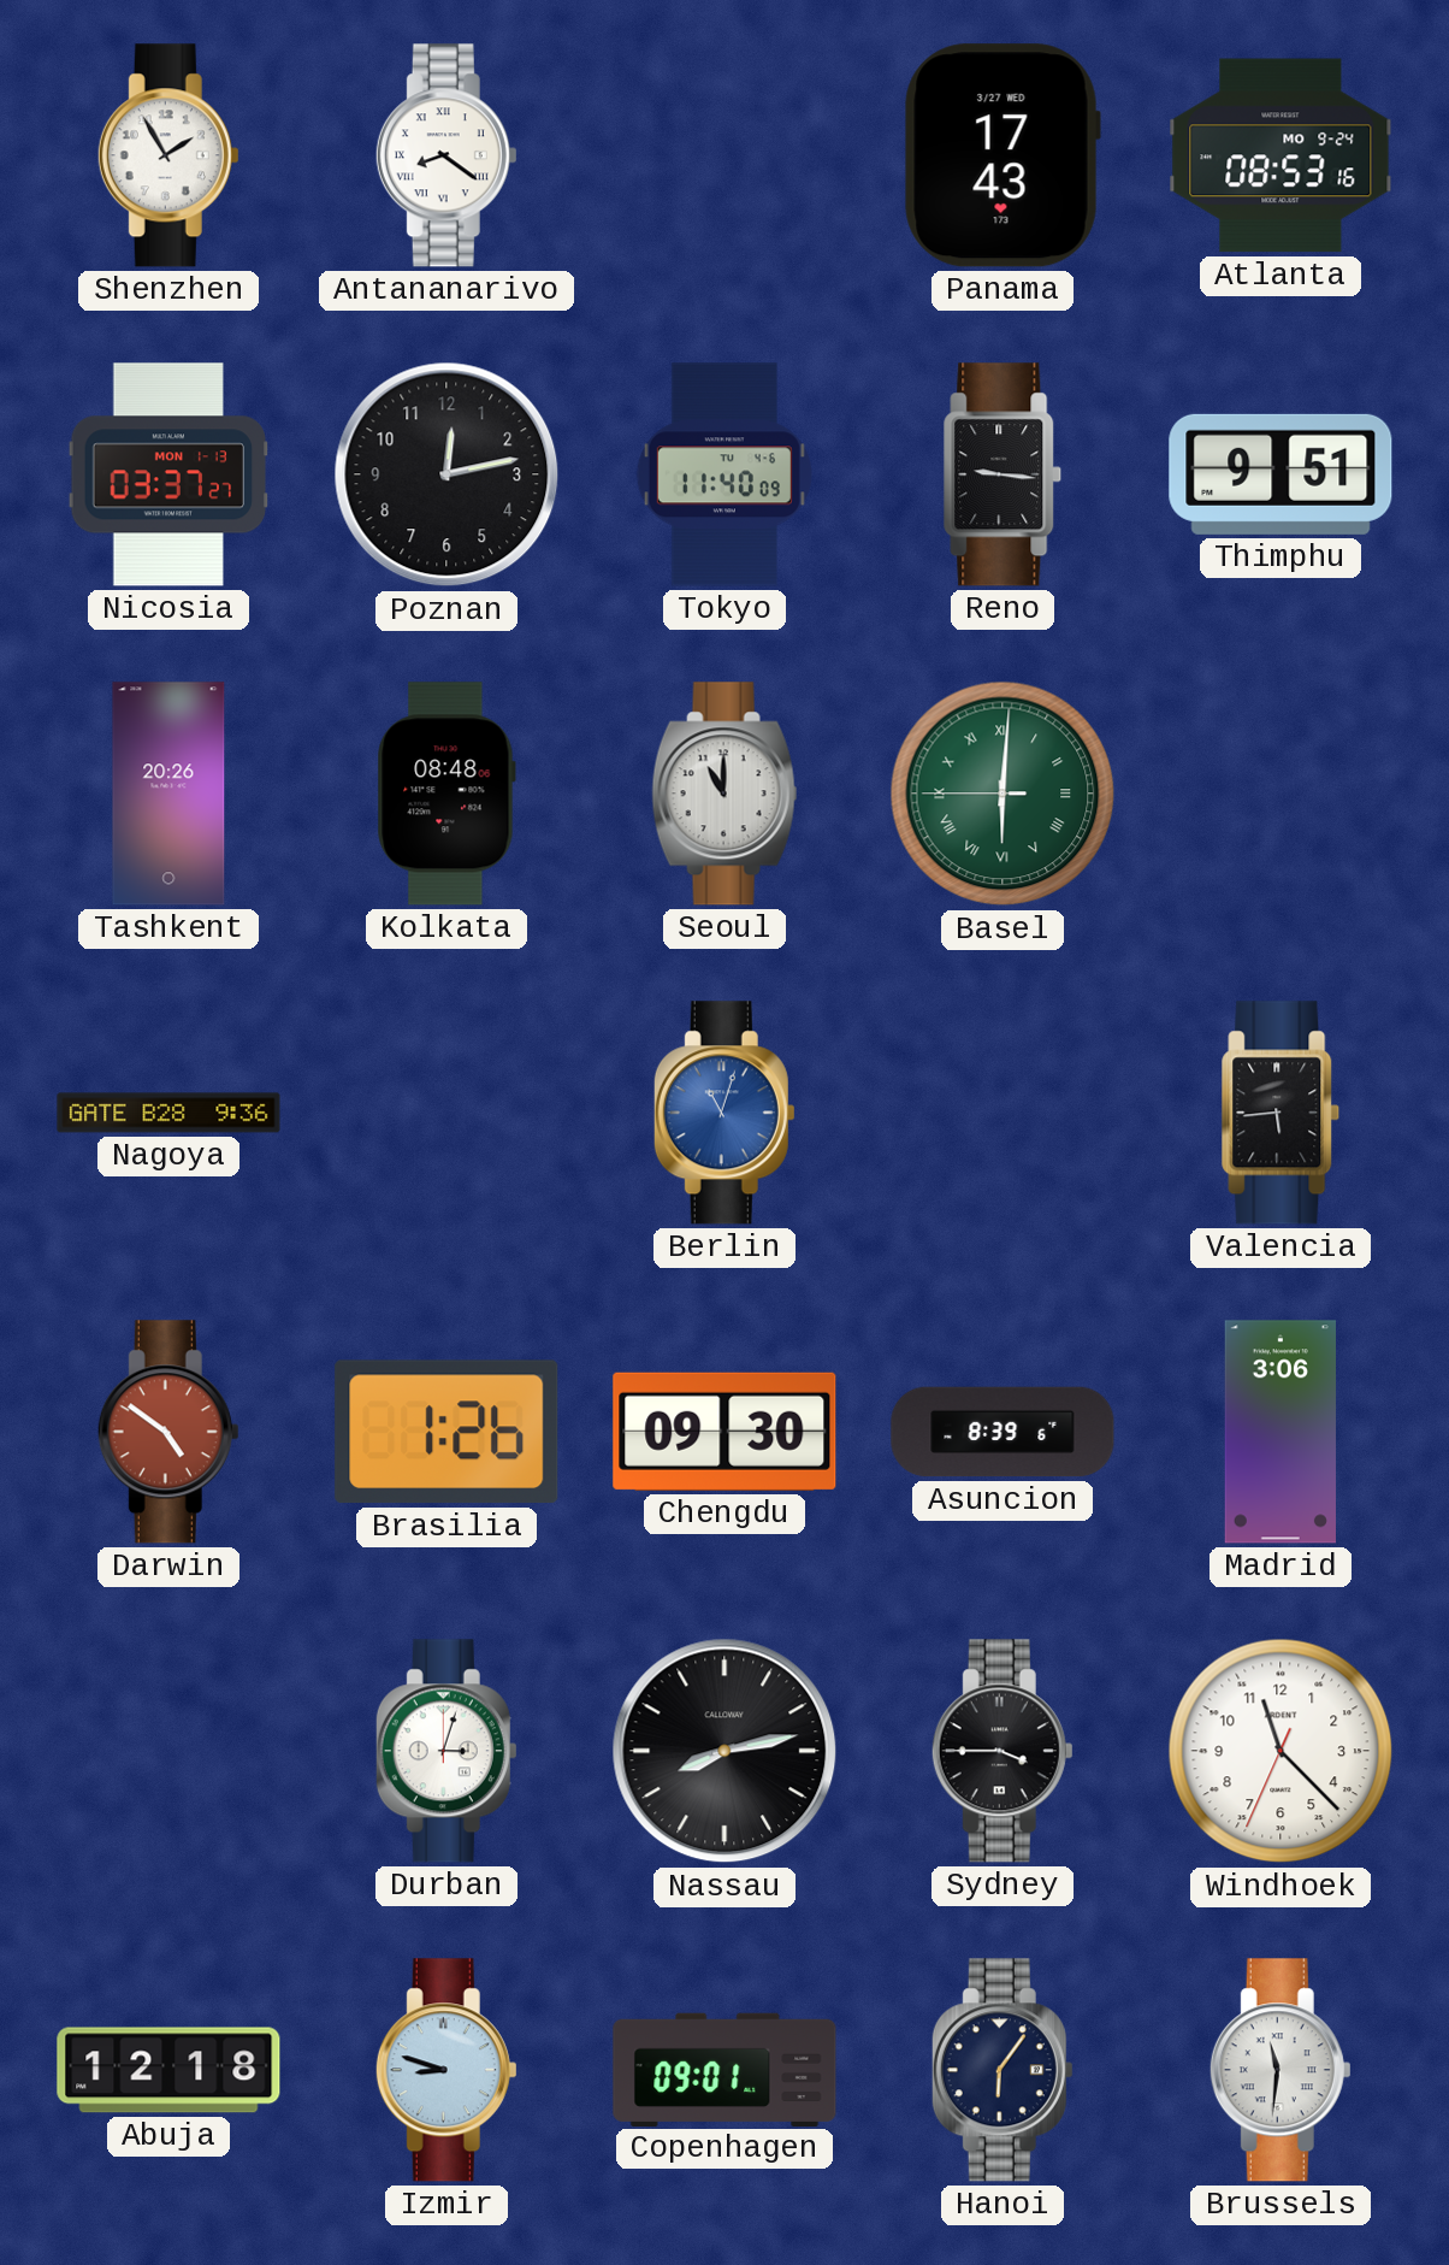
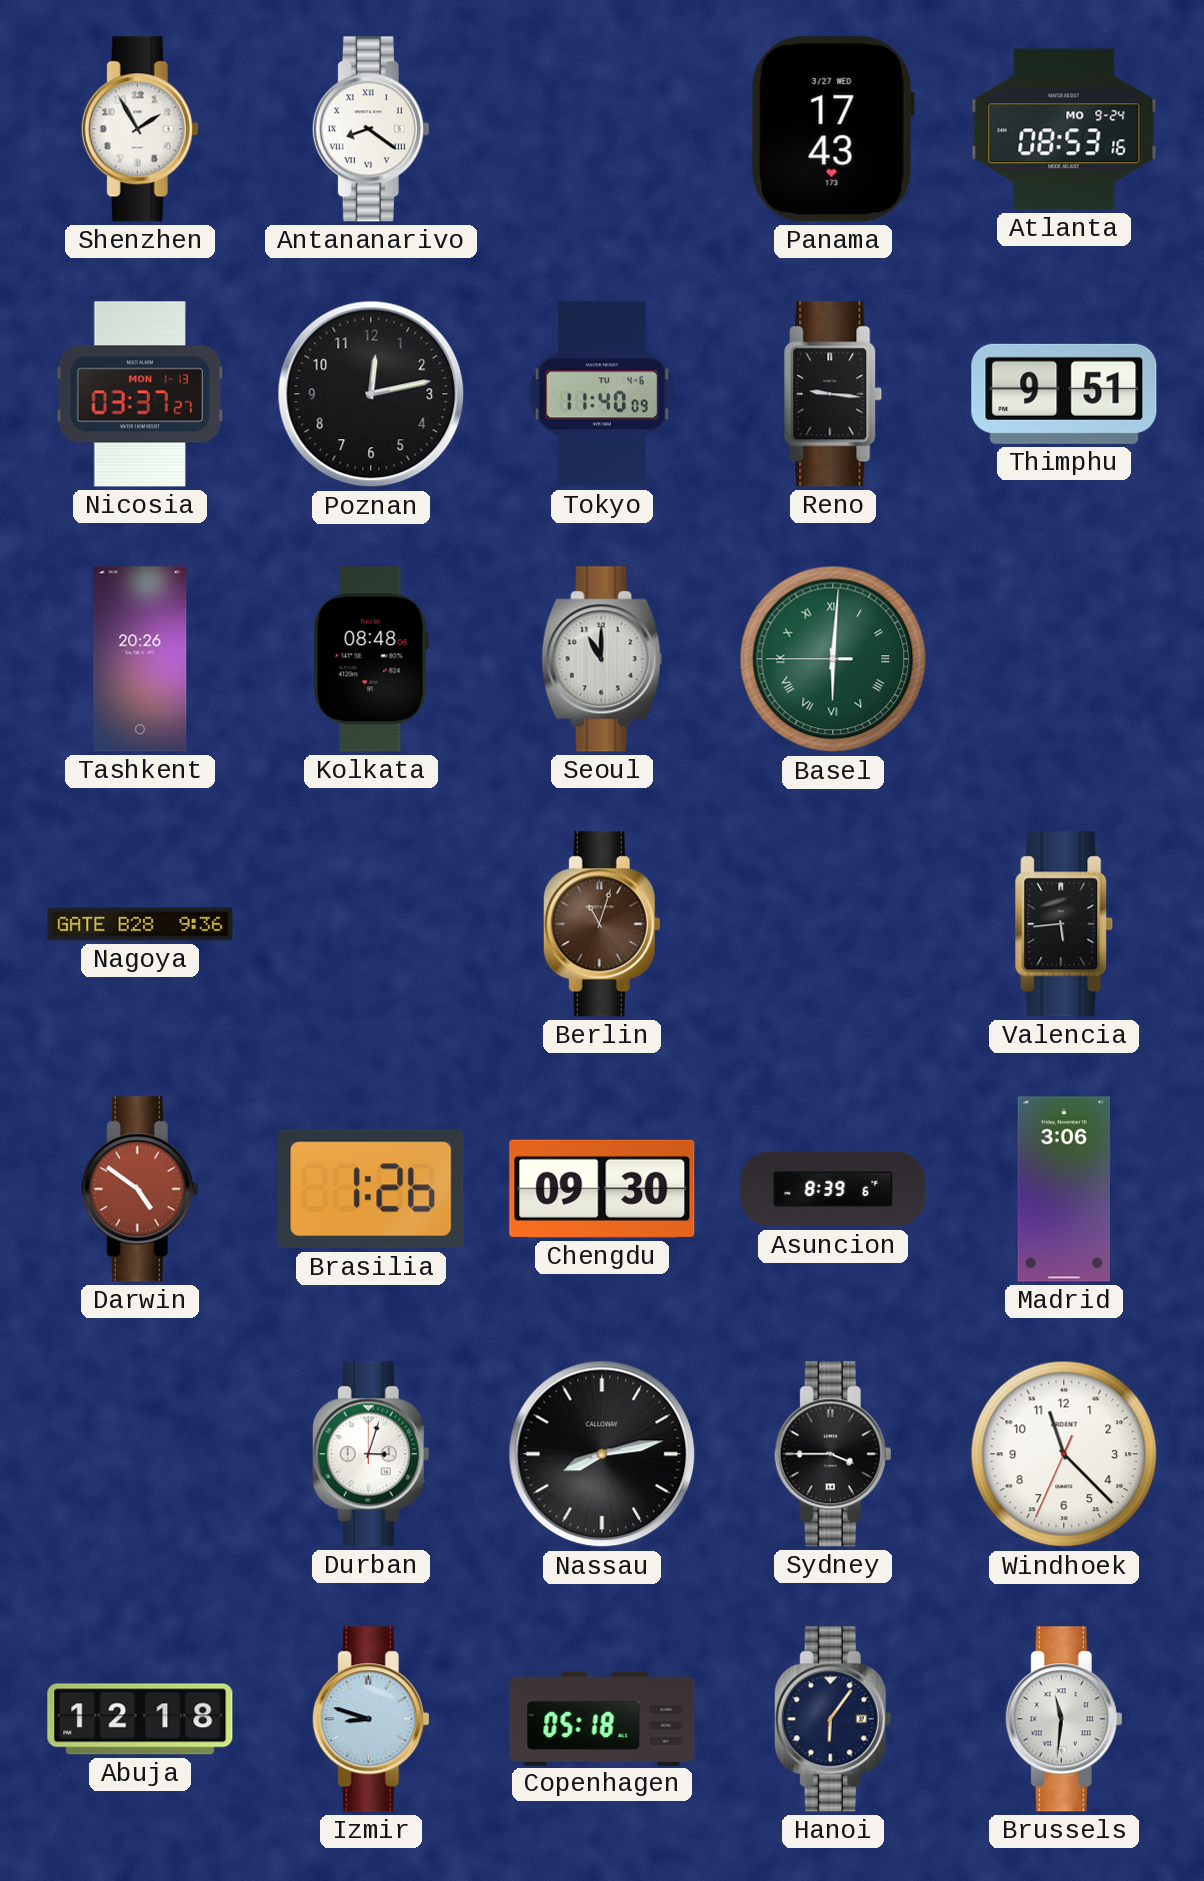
Berlin dial: blue -> brown (602, 924)
Copenhagen: 09:01 -> 05:18 (602, 1718)
